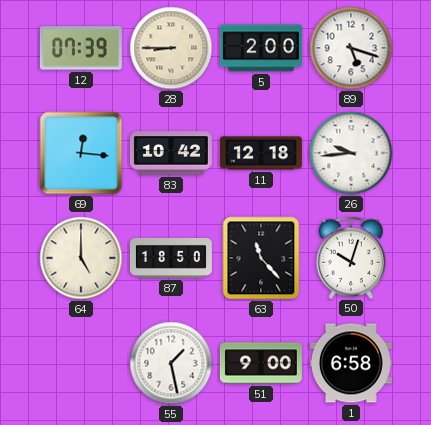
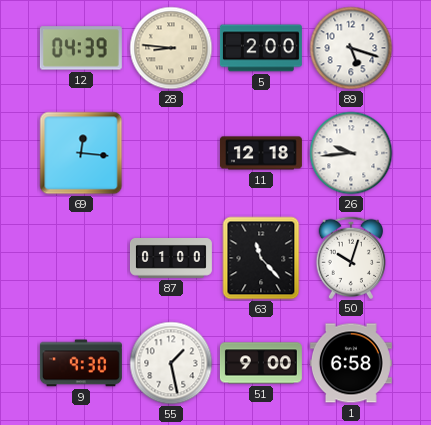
12: 07:39 -> 04:39 (81, 48)
28: 8:45 -> 8:46 (171, 48)
83: 10:42 -> none (171, 153)
64: 5:00 -> none (81, 258)
87: 18:50 -> 01:00 (171, 259)
9: none -> 9:30 (81, 363)
